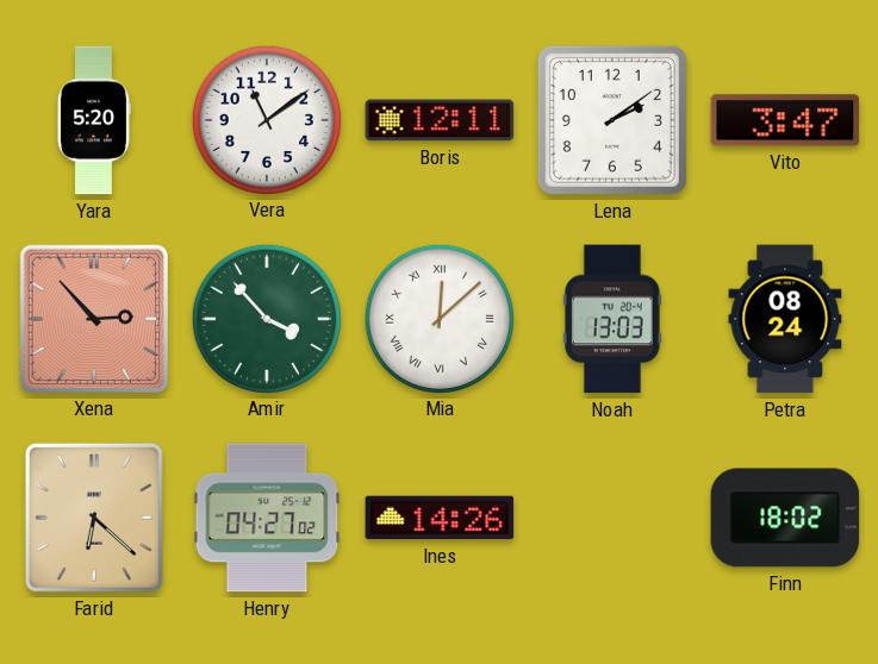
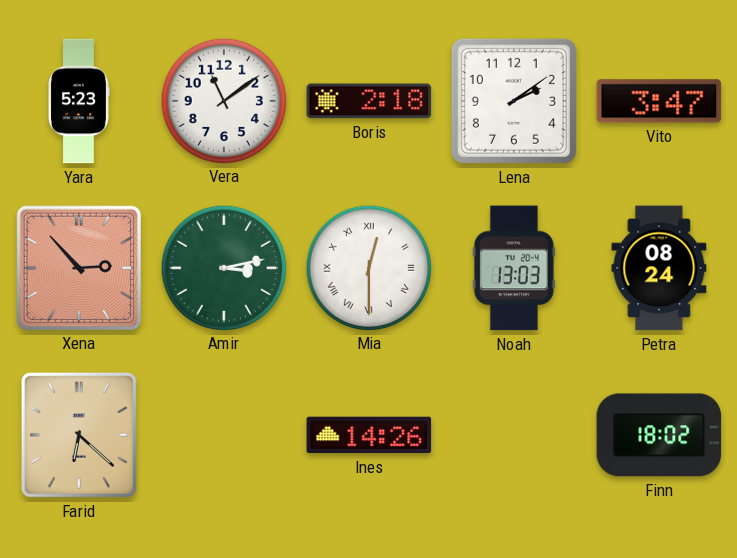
Yara: 5:20 -> 5:23 (79, 101)
Boris: 12:11 -> 2:18 (369, 101)
Amir: 3:53 -> 3:13 (223, 267)
Mia: 12:08 -> 12:30 (368, 267)
Henry: 04:27 -> none (267, 518)
